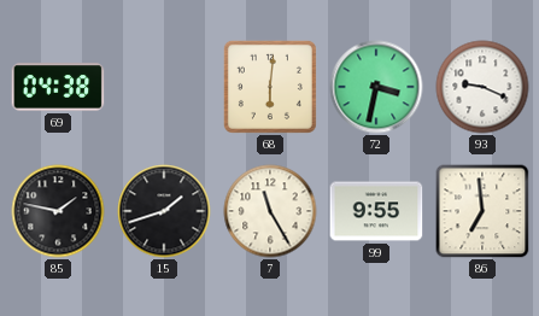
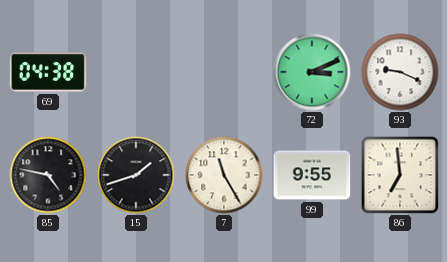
68: 6:01 -> none (270, 87)
72: 3:32 -> 3:11 (312, 72)
85: 1:47 -> 4:47 (48, 175)
